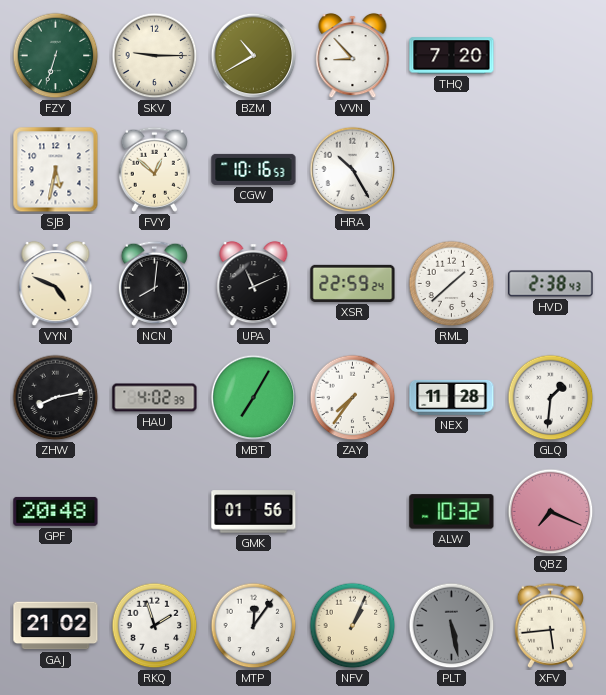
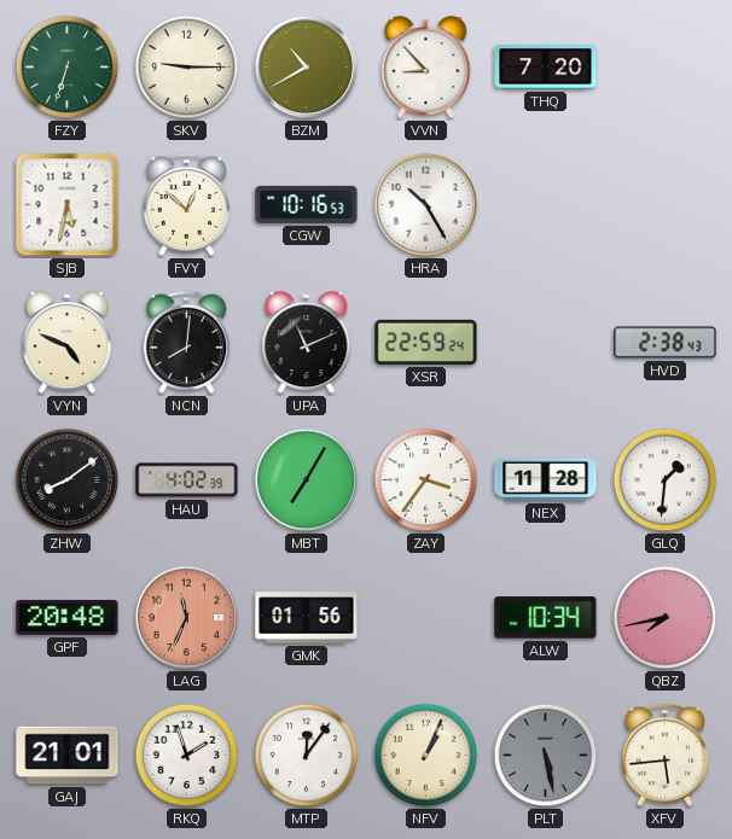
RML: 1:38 -> none (452, 284)
ZHW: 8:13 -> 8:09 (68, 480)
ZAY: 7:36 -> 3:36 (426, 480)
LAG: none -> 11:34 (187, 618)
ALW: 10:32 -> 10:34 (546, 618)
QBZ: 7:19 -> 7:43 (666, 618)
GAJ: 21:02 -> 21:01 (68, 756)
